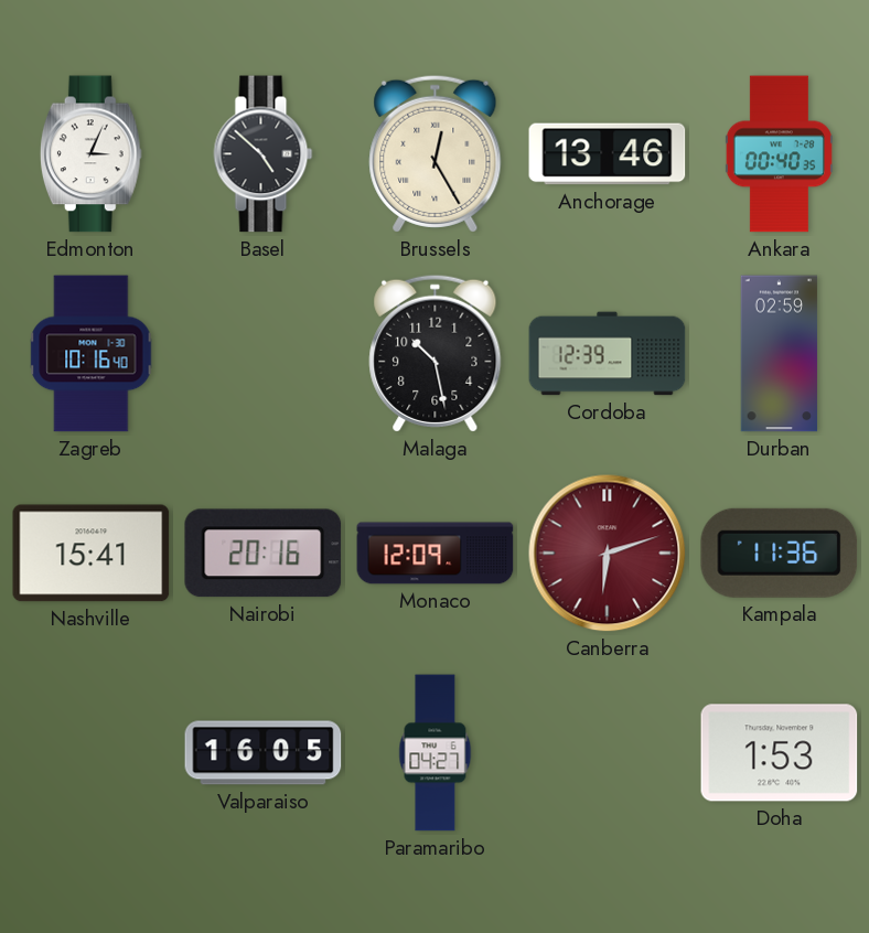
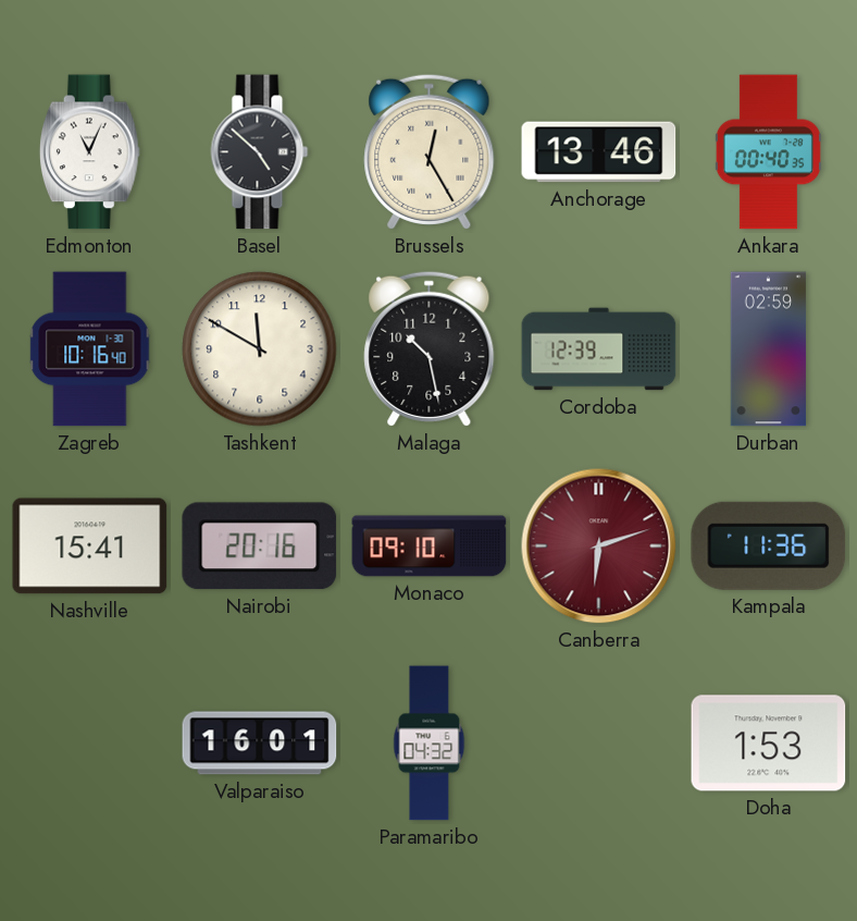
Edmonton: 3:04 -> 11:04 (89, 152)
Tashkent: none -> 11:50 (260, 349)
Monaco: 12:09 -> 09:10 (430, 547)
Valparaiso: 16:05 -> 16:01 (260, 744)
Paramaribo: 04:27 -> 04:32 (430, 744)
